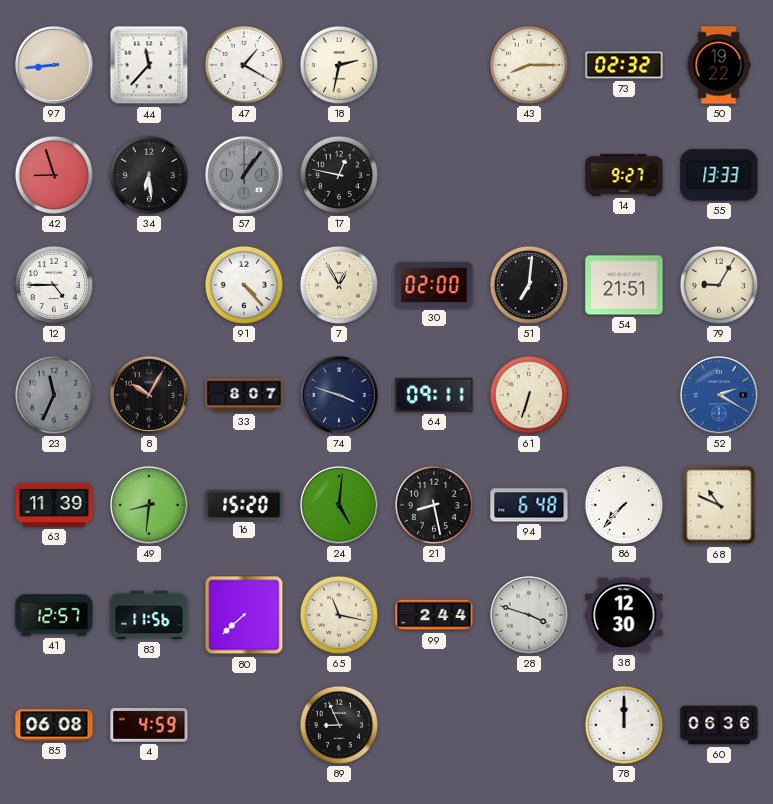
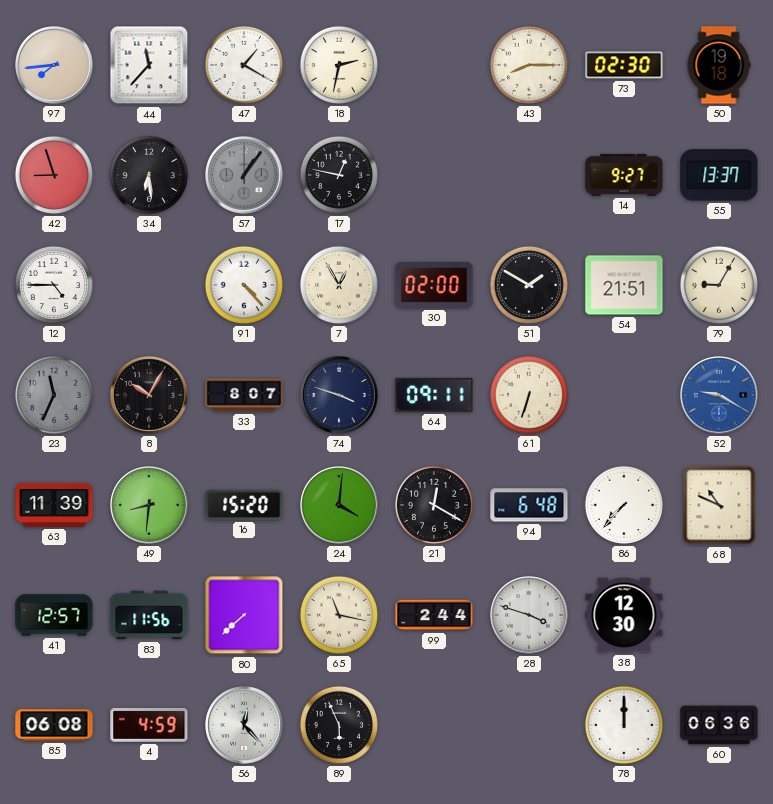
97: 8:44 -> 7:44 (55, 66)
73: 02:32 -> 02:30 (624, 65)
50: 19:22 -> 19:18 (719, 65)
55: 13:33 -> 13:37 (719, 175)
51: 7:01 -> 1:50 (529, 285)
52: 2:20 -> 9:20 (720, 396)
24: 5:01 -> 4:01 (340, 506)
21: 8:28 -> 12:20 (434, 505)
56: none -> 12:23 (245, 726)
89: 8:56 -> 5:56 (339, 725)
